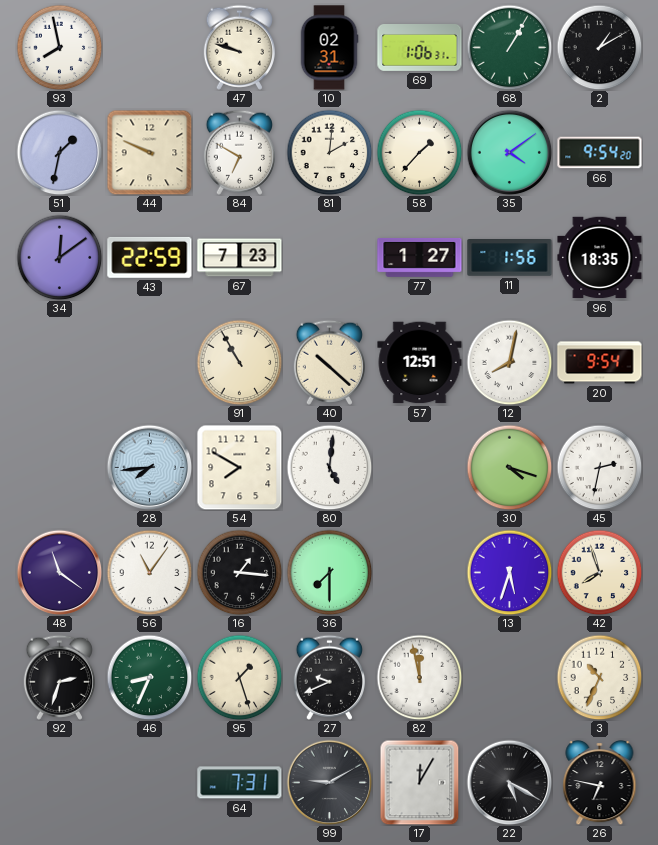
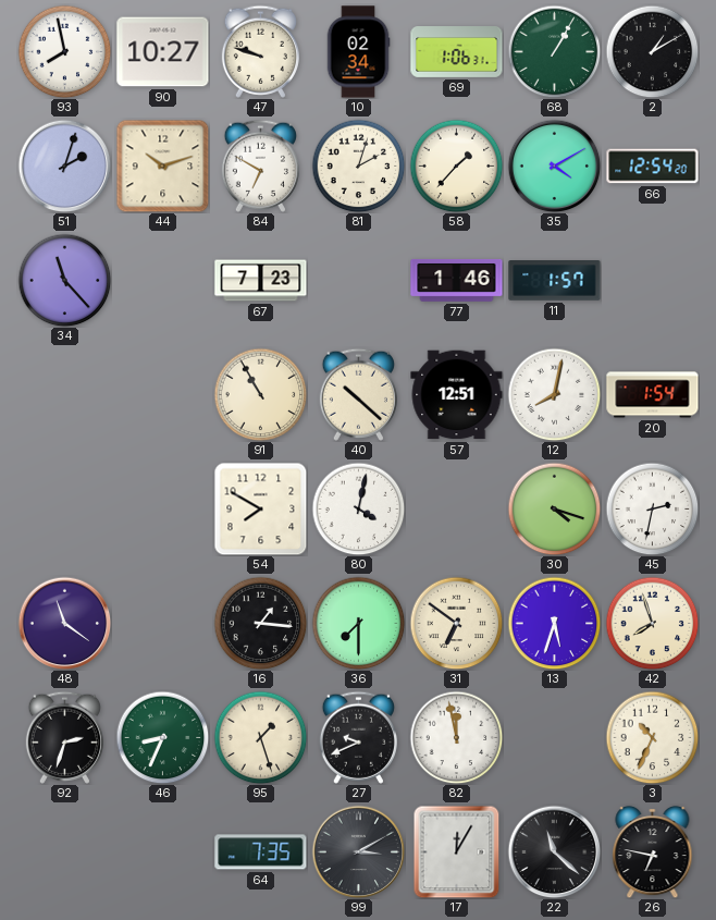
90: none -> 10:27 (163, 52)
10: 02:31 -> 02:34 (358, 52)
51: 1:32 -> 2:03 (64, 165)
44: 9:49 -> 10:12 (162, 165)
81: 2:01 -> 2:03 (358, 165)
35: 4:09 -> 4:10 (554, 165)
66: 9:54 -> 12:54 (653, 167)
34: 12:09 -> 11:23 (64, 280)
43: 22:59 -> none (150, 257)
77: 1:27 -> 1:46 (457, 280)
11: 1:56 -> 1:57 (555, 281)
96: 18:35 -> none (600, 258)
20: 9:54 -> 1:54 (653, 395)
28: 7:44 -> none (149, 467)
80: 5:01 -> 4:02 (358, 508)
56: 11:06 -> none (149, 572)
31: none -> 6:51 (456, 623)
64: 7:31 -> 7:35 (261, 852)
99: 9:10 -> 3:10 (358, 851)
22: 5:20 -> 11:22 (554, 851)
